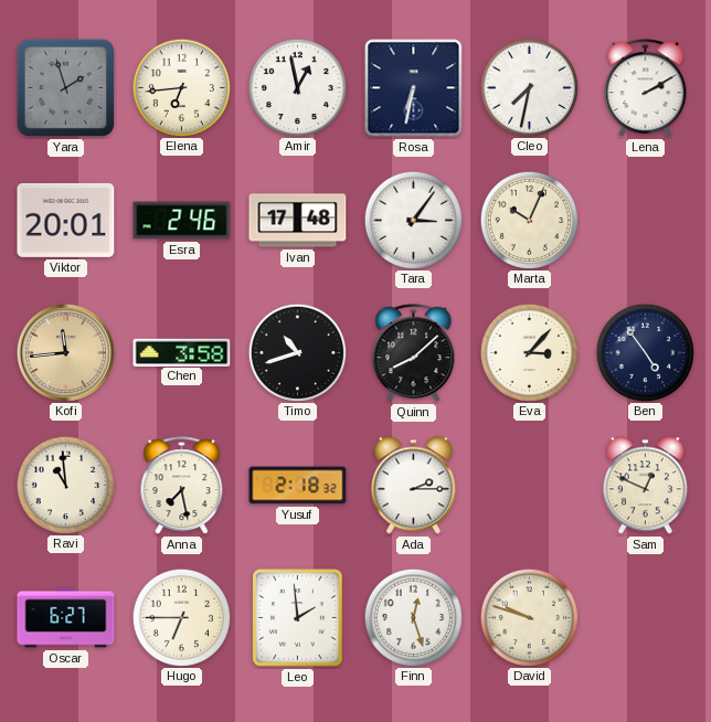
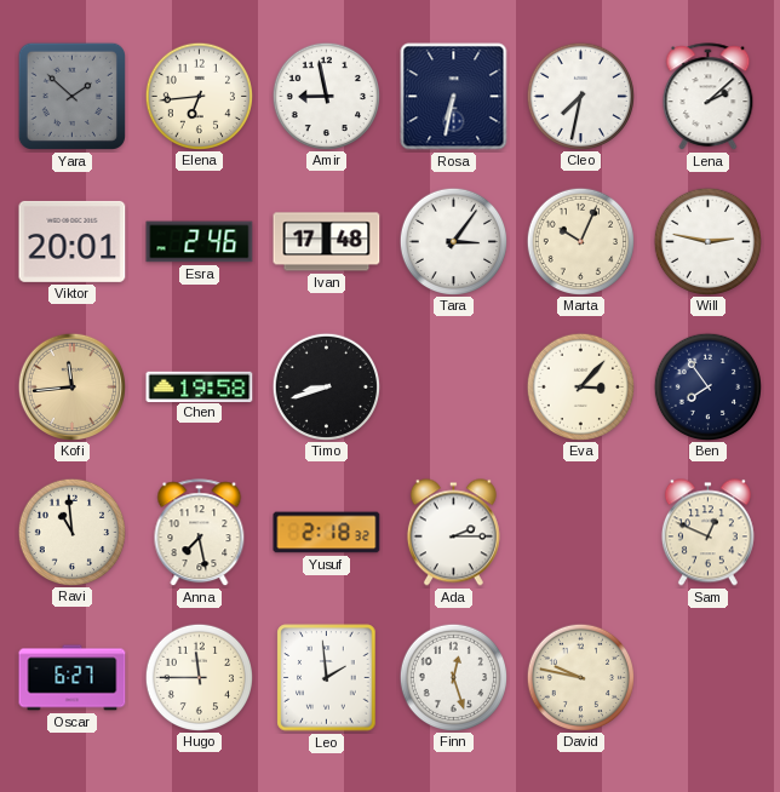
Yara: 1:57 -> 1:52 (71, 96)
Amir: 12:58 -> 8:58 (326, 96)
Lena: 2:10 -> 2:08 (709, 97)
Will: none -> 2:47 (707, 241)
Chen: 3:58 -> 19:58 (200, 386)
Timo: 10:42 -> 8:42 (326, 386)
Quinn: 8:08 -> none (414, 353)
Ben: 4:54 -> 7:54 (707, 386)
Hugo: 6:45 -> 11:45 (199, 677)
David: 9:48 -> 9:47 (580, 677)
